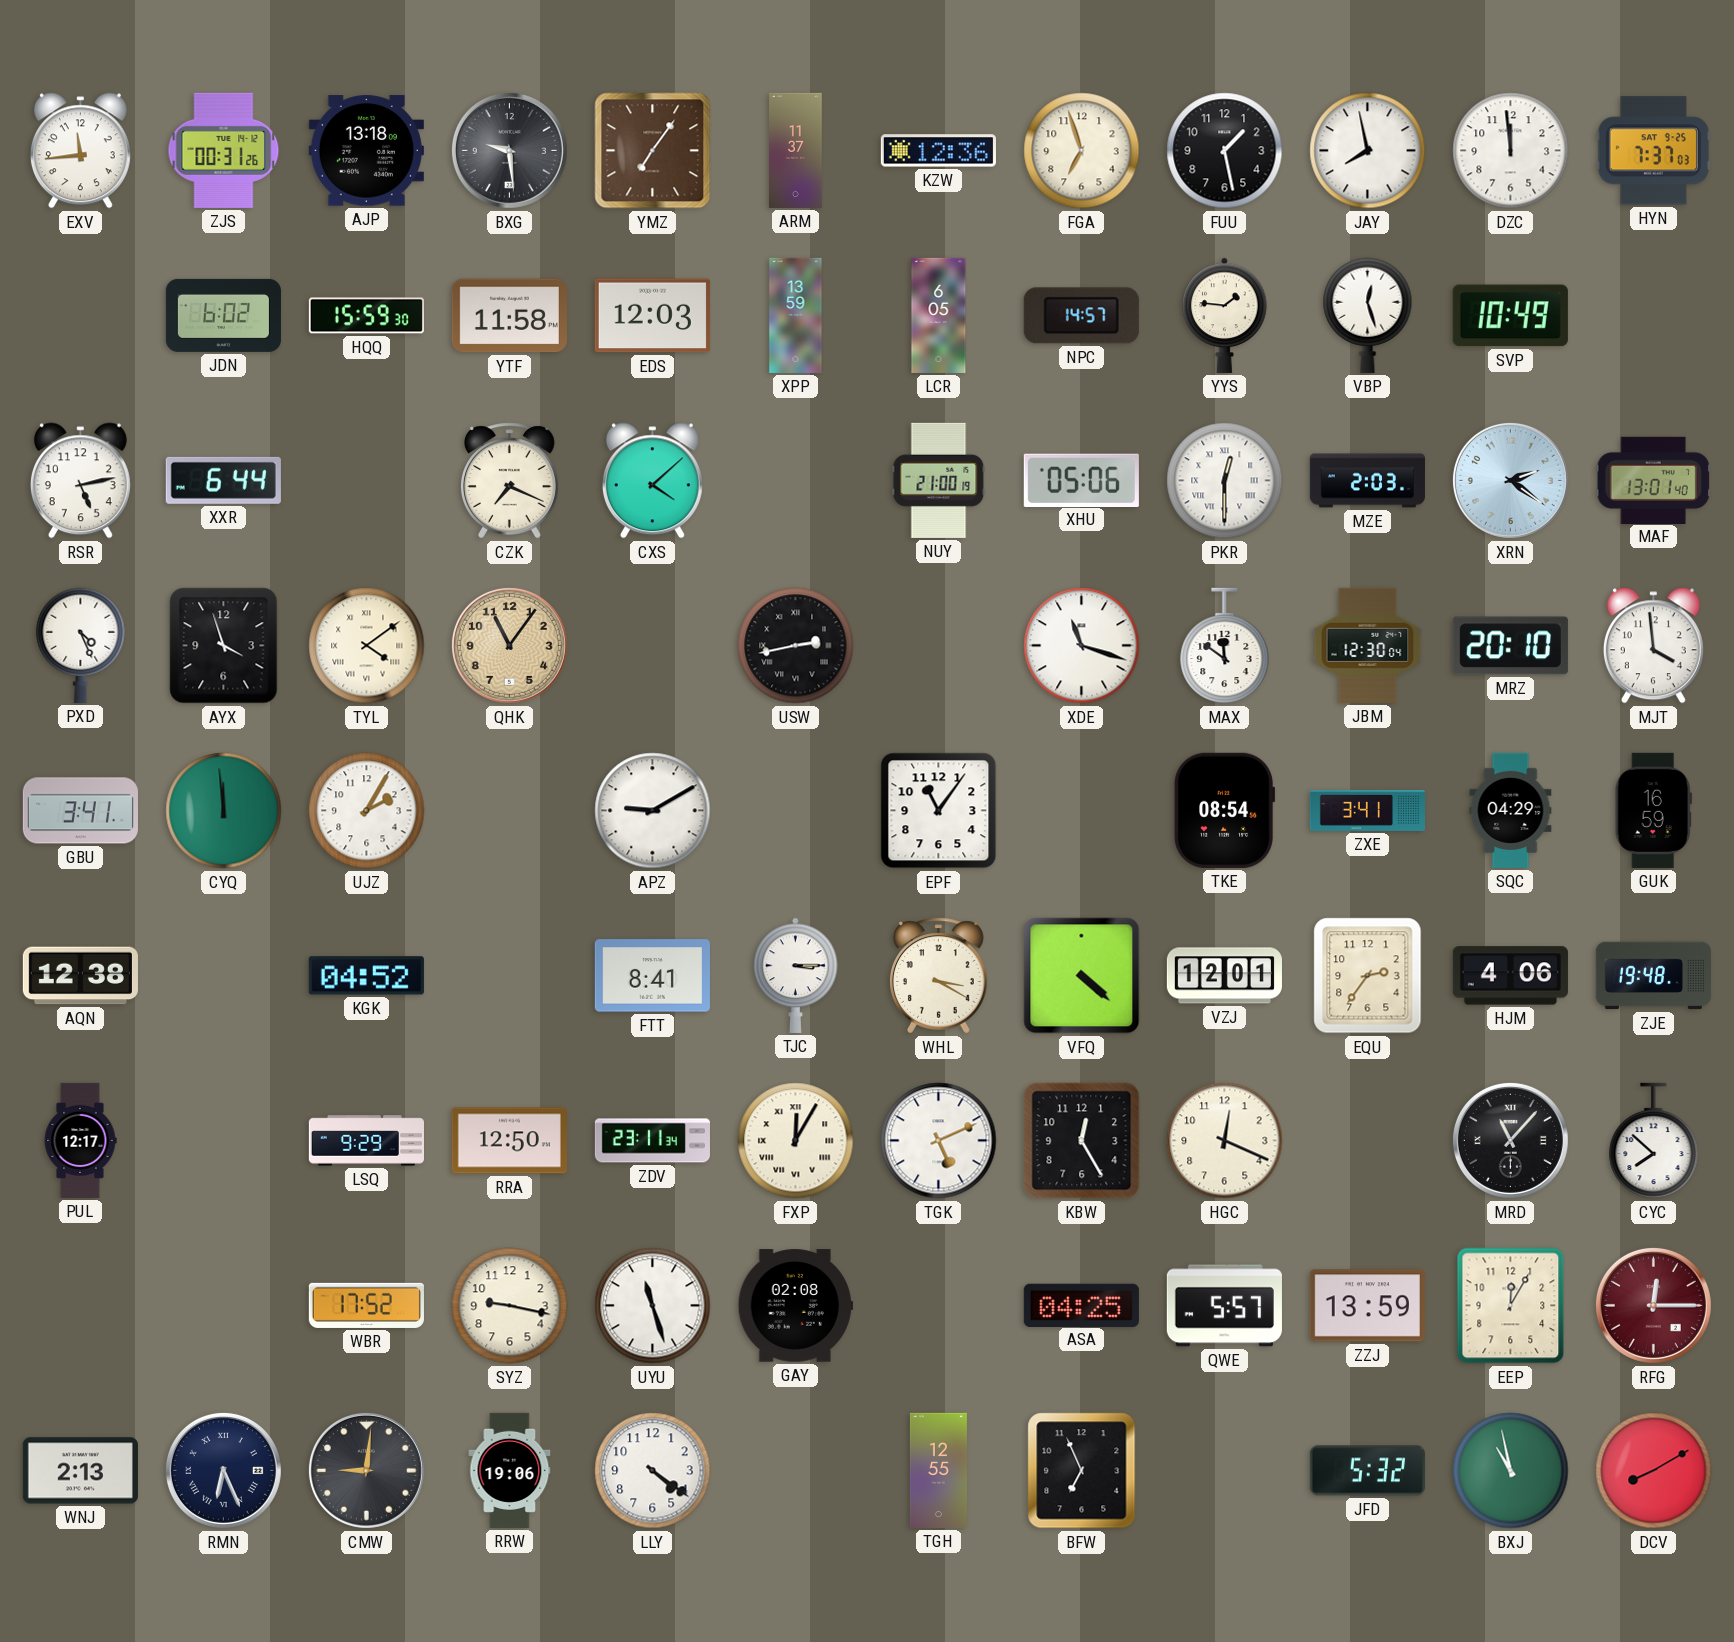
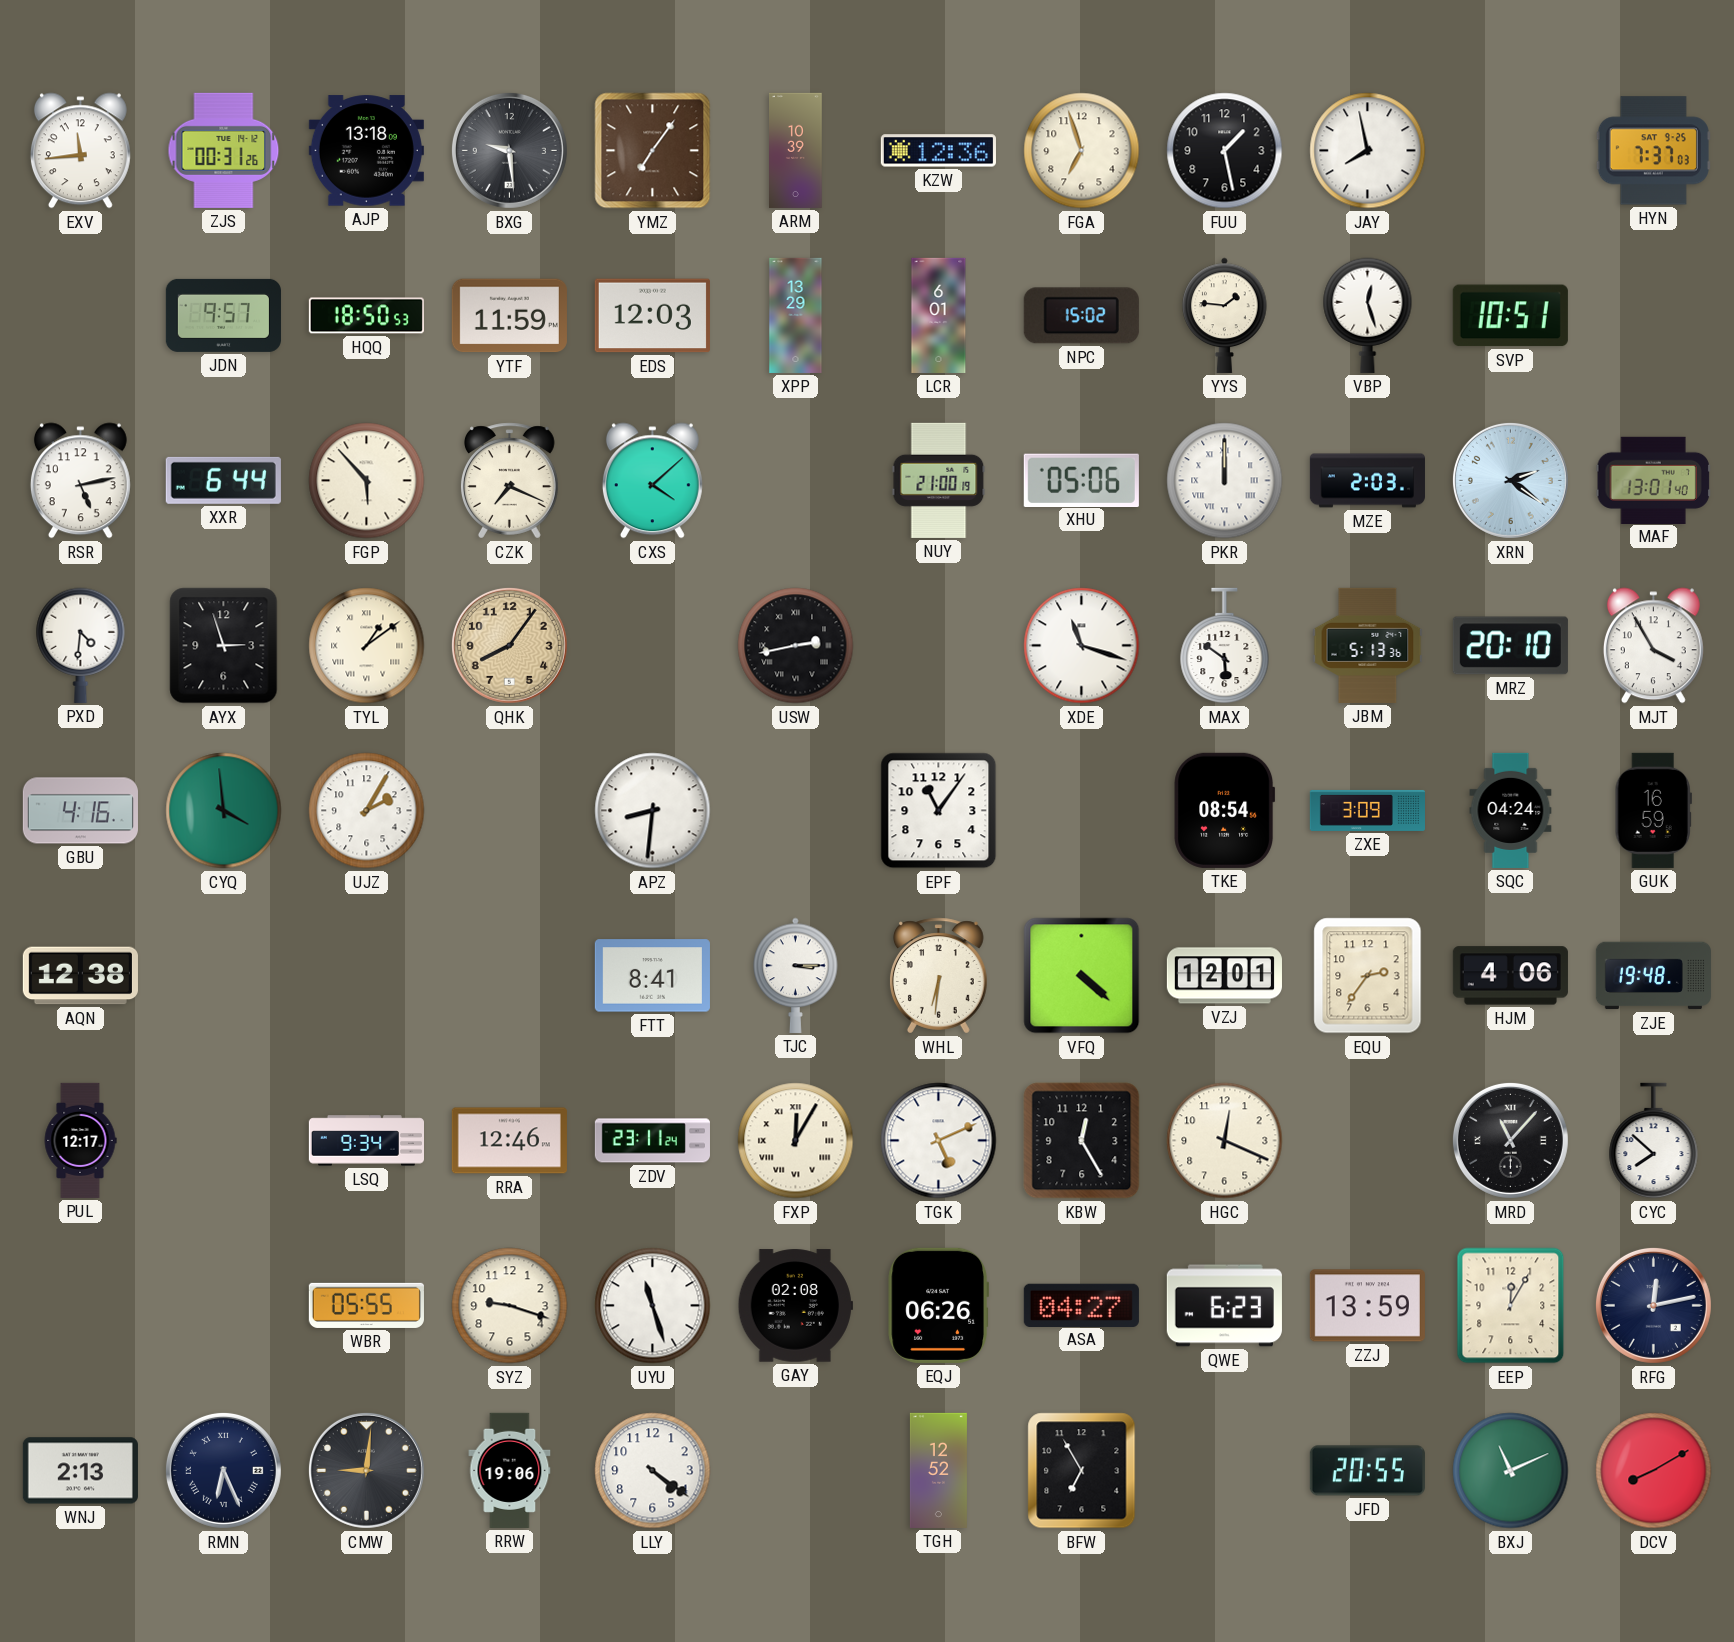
ARM: 11:37 -> 10:39 (796, 150)
DZC: 11:59 -> none (1511, 151)
JDN: 6:02 -> 9:57 (223, 315)
HQQ: 15:59 -> 18:50 (366, 316)
YTF: 11:58 -> 11:59 (509, 316)
XPP: 13:59 -> 13:29 (796, 315)
LCR: 6:05 -> 6:01 (939, 315)
NPC: 14:57 -> 15:02 (1081, 316)
SVP: 10:49 -> 10:51 (1510, 316)
FGP: none -> 5:53 (367, 481)
PKR: 12:30 -> 12:00 (1225, 481)
PXD: 4:26 -> 4:31 (81, 645)
AYX: 3:57 -> 2:57 (224, 646)
TYL: 4:09 -> 1:09 (367, 646)
QHK: 11:06 -> 8:06 (509, 645)
MAX: 11:51 -> 5:51 (1225, 646)
JBM: 12:30 -> 5:13 (1368, 645)
MJT: 3:59 -> 3:55 (1653, 646)
GBU: 3:41 -> 4:16 (80, 811)
CYQ: 11:59 -> 3:59 (224, 811)
APZ: 9:10 -> 8:31 (653, 811)
ZXE: 3:41 -> 3:09 (1367, 810)
SQC: 04:29 -> 04:24 (1511, 810)
KGK: 04:52 -> none (366, 976)
WHL: 3:20 -> 6:31 (938, 976)
LSQ: 9:29 -> 9:34 (366, 1141)
RRA: 12:50 -> 12:46 (509, 1141)
ZDV: 23:11:34 -> 23:11:24 (652, 1141)
WBR: 17:52 -> 05:55 (366, 1305)
SYZ: 9:17 -> 9:18 (510, 1306)
EQJ: none -> 06:26 (938, 1305)
ASA: 04:25 -> 04:27 (1081, 1305)
QWE: 5:57 -> 6:23 (1224, 1306)
RFG: 12:15 -> 12:13 (1653, 1305)
RFG dial: burgundy -> navy (1653, 1305)
TGH: 12:55 -> 12:52 (938, 1470)
BFW: 6:56 -> 6:55 (1082, 1471)
JFD: 5:32 -> 20:55 (1367, 1471)
BXJ: 10:58 -> 11:11 (1511, 1471)
